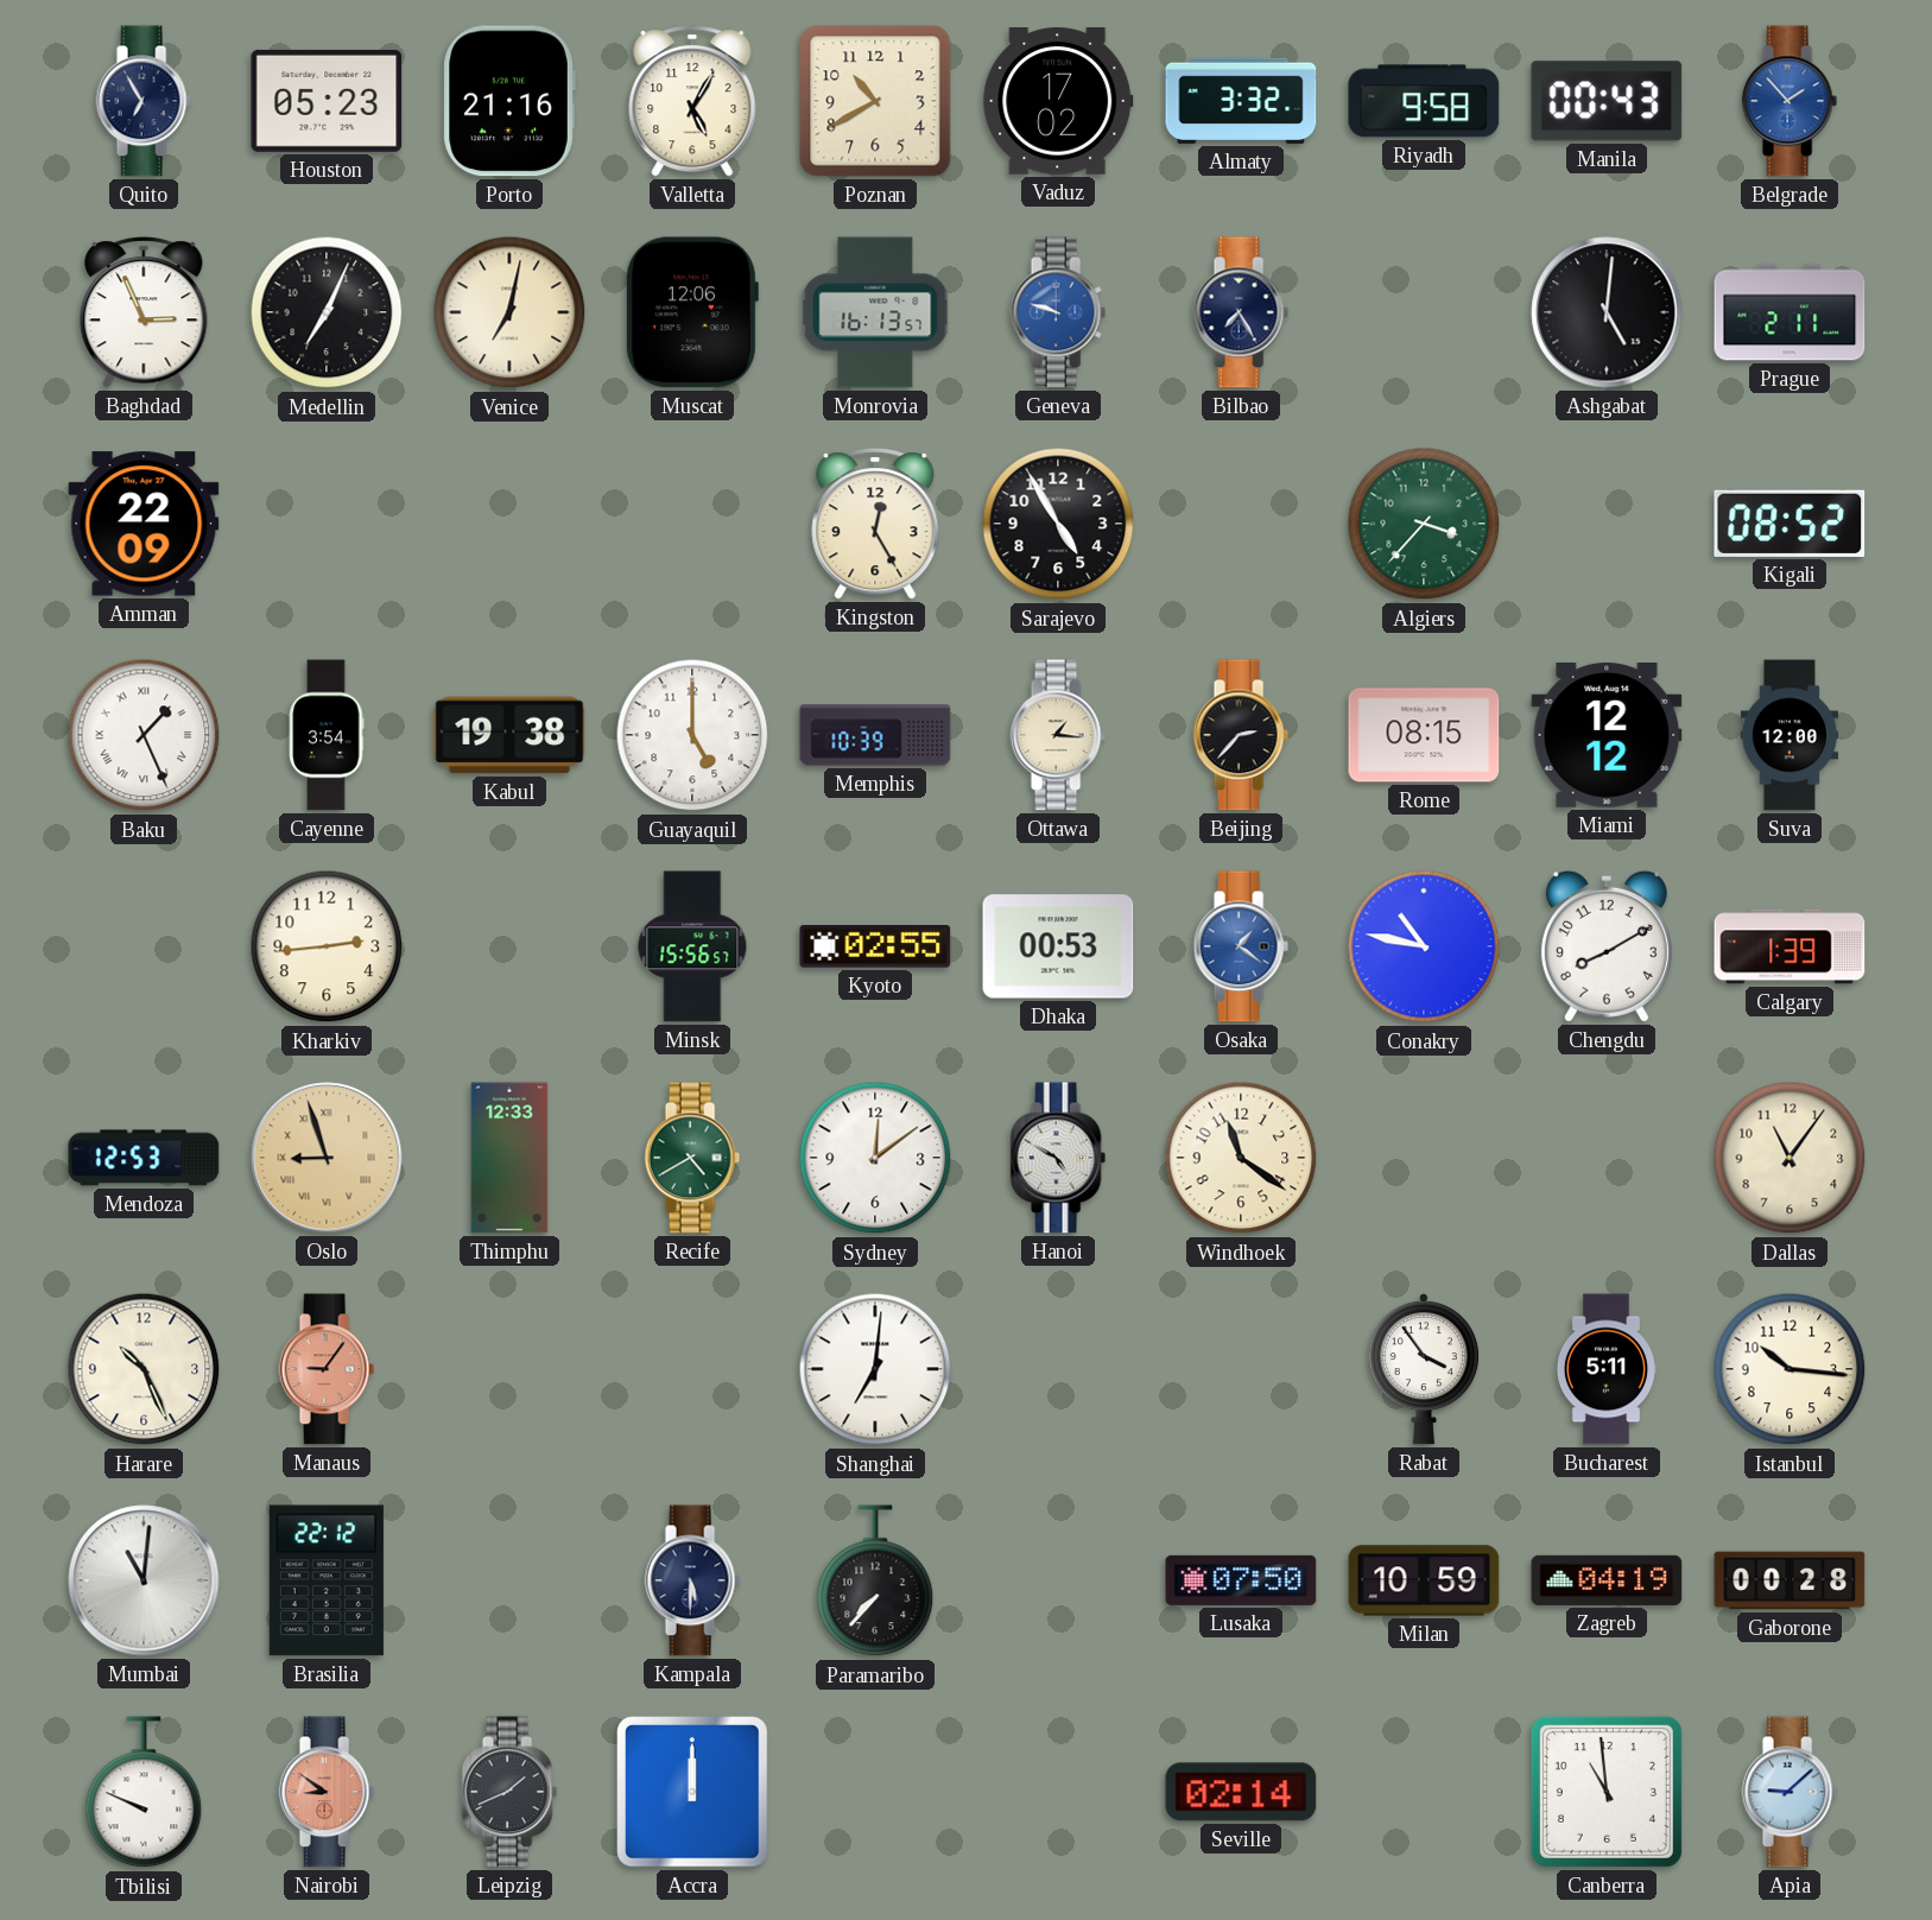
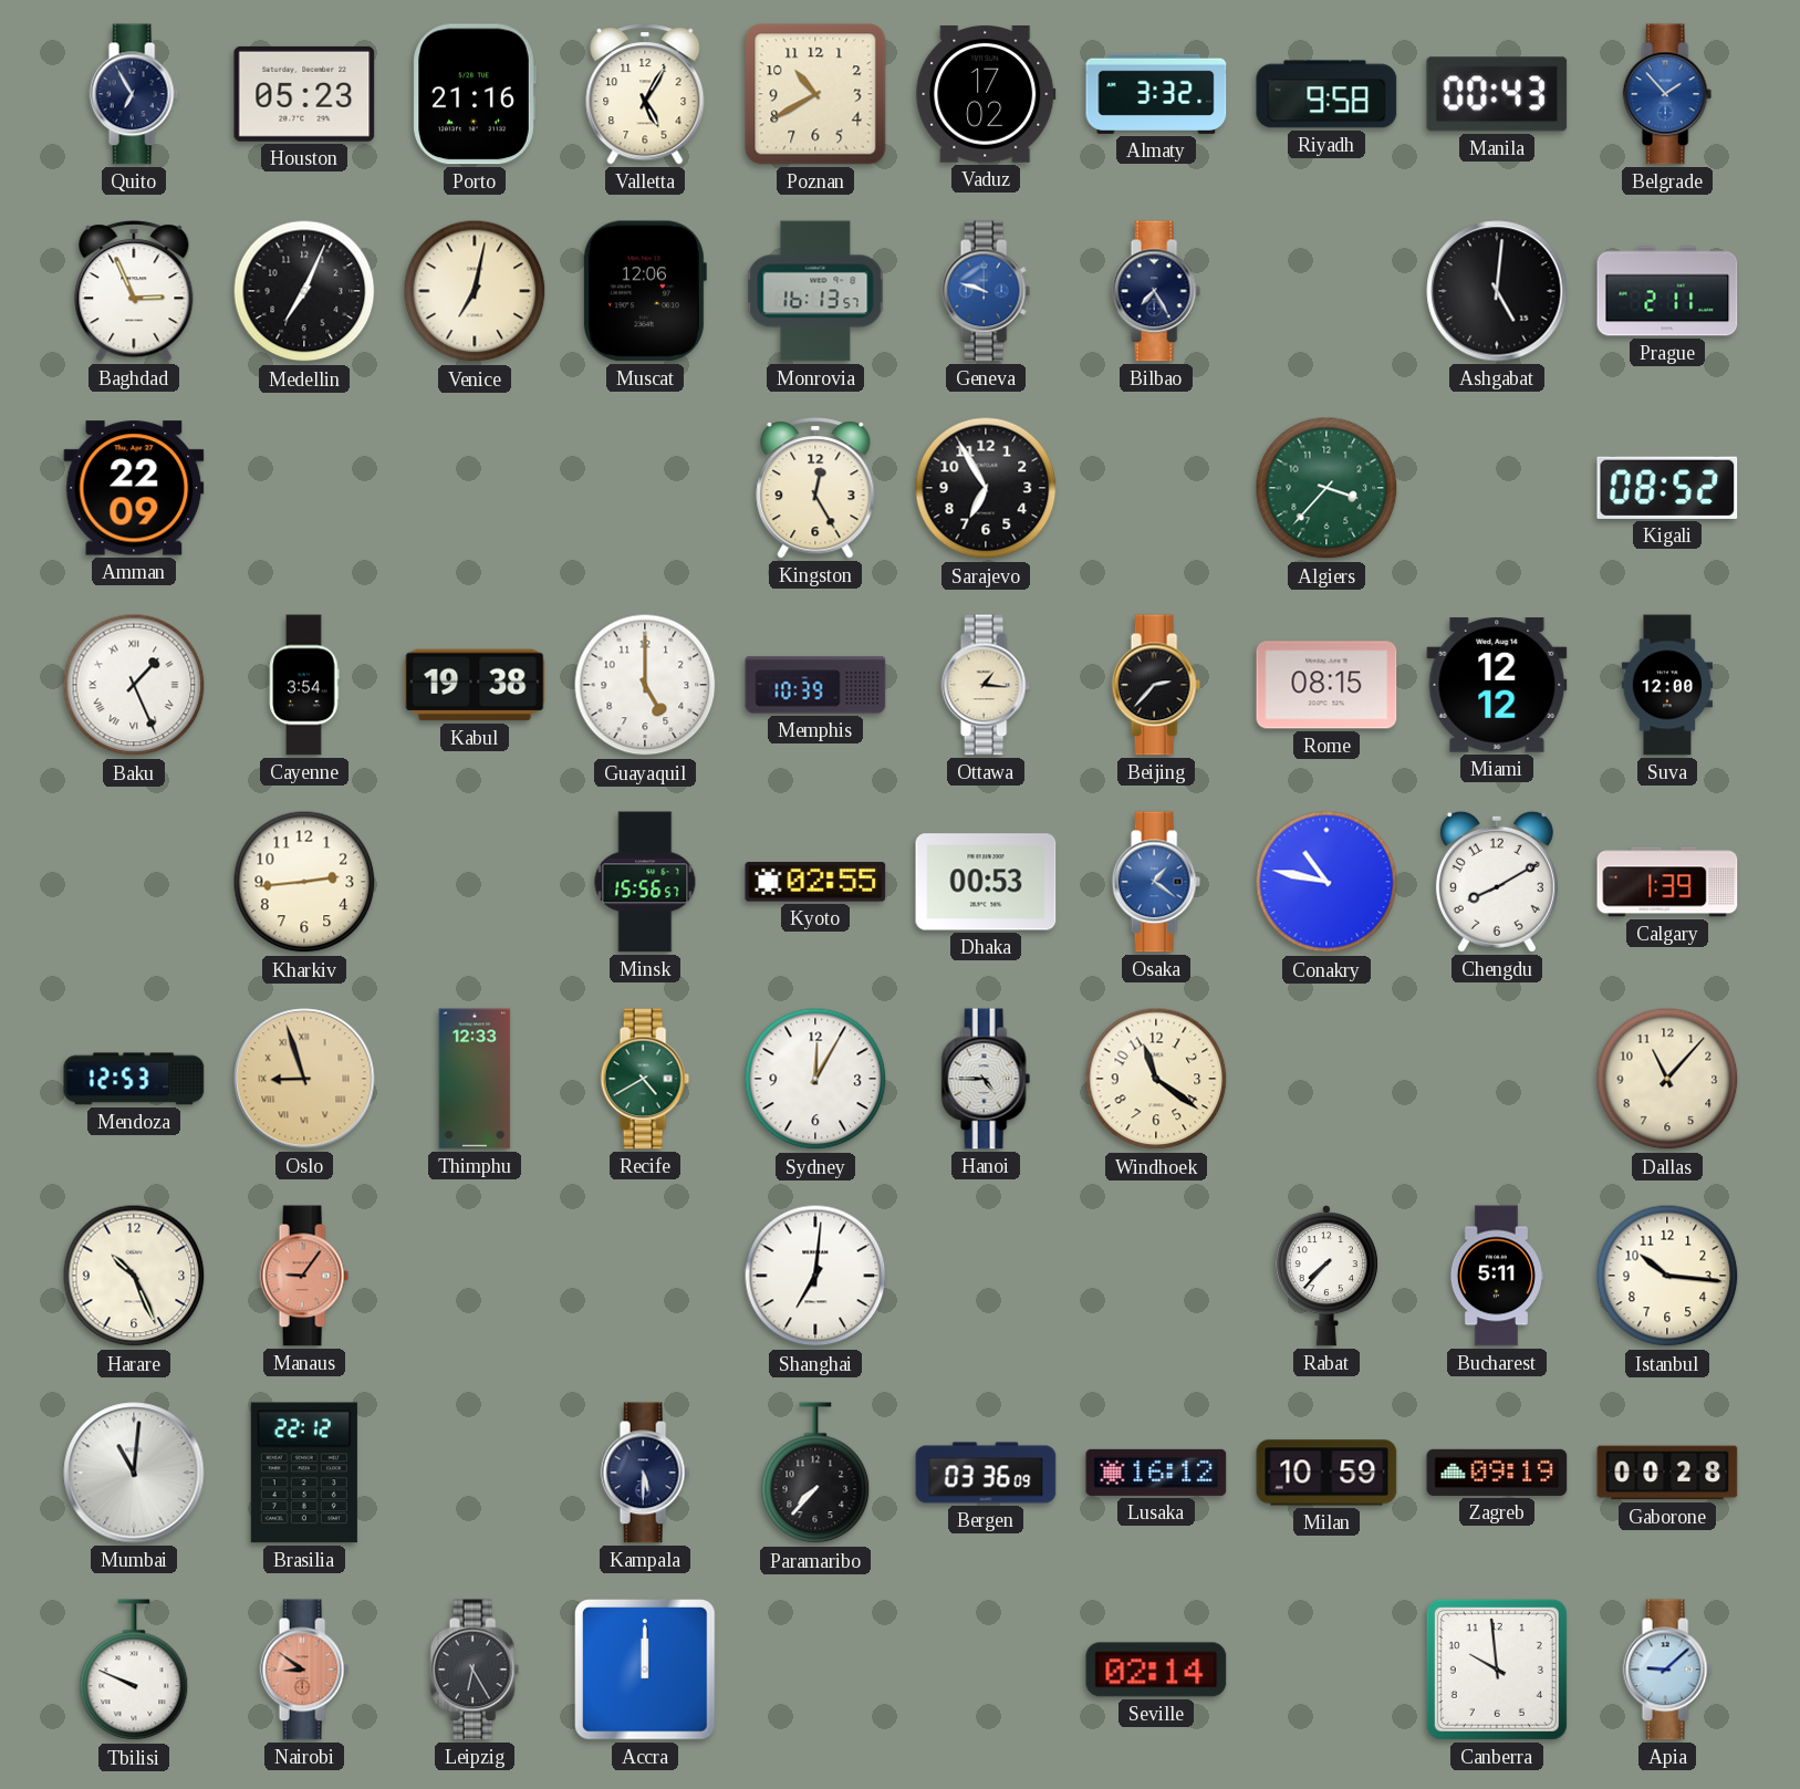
Sarajevo: 4:55 -> 6:55 (986, 488)
Sydney: 12:09 -> 12:05 (815, 1079)
Hanoi: 4:50 -> 4:45 (986, 1079)
Dallas: 11:06 -> 11:07 (1667, 1079)
Rabat: 3:54 -> 7:37 (1326, 1276)
Bergen: none -> 03:36 (986, 1473)
Lusaka: 07:50 -> 16:12 (1156, 1473)
Zagreb: 04:19 -> 09:19 (1497, 1473)
Leipzig: 1:41 -> 6:25 (475, 1670)
Canberra: 10:59 -> 9:59 (1497, 1670)
